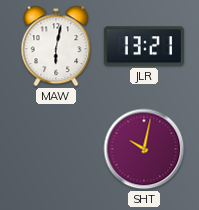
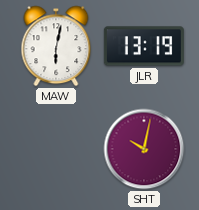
JLR: 13:21 -> 13:19 (144, 46)
